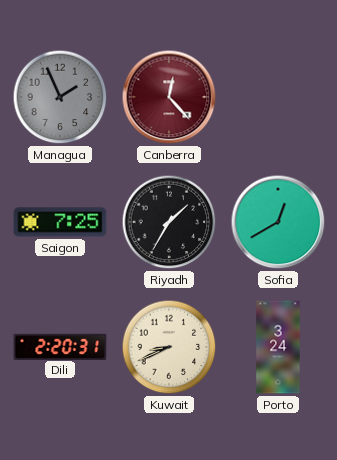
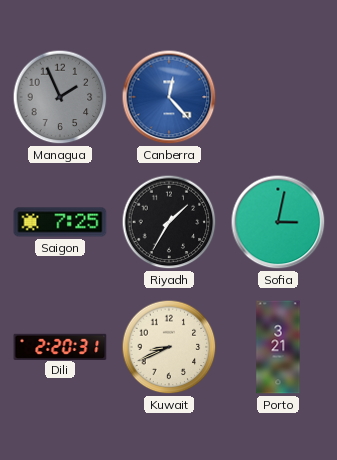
Canberra dial: burgundy -> blue (169, 97)
Sofia: 12:40 -> 3:02 (278, 222)
Porto: 3:24 -> 3:21 (278, 347)
